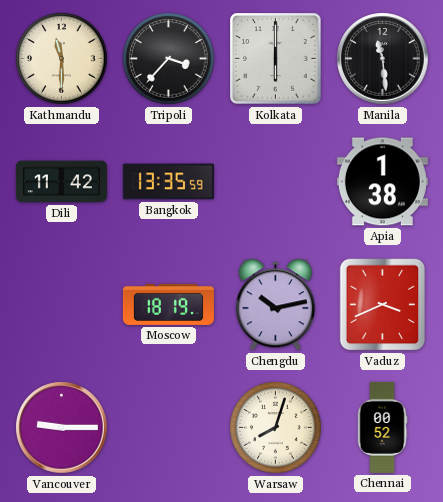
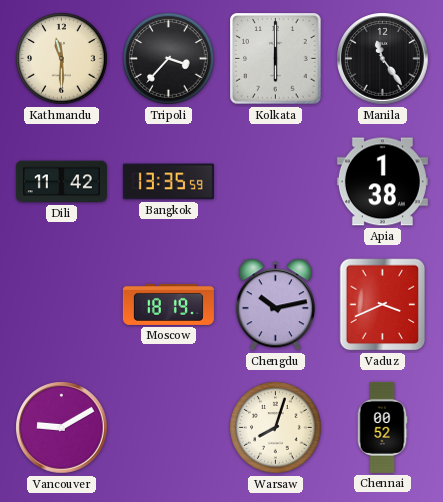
Manila: 11:29 -> 11:24 (383, 59)
Vancouver: 9:15 -> 9:10 (62, 428)
